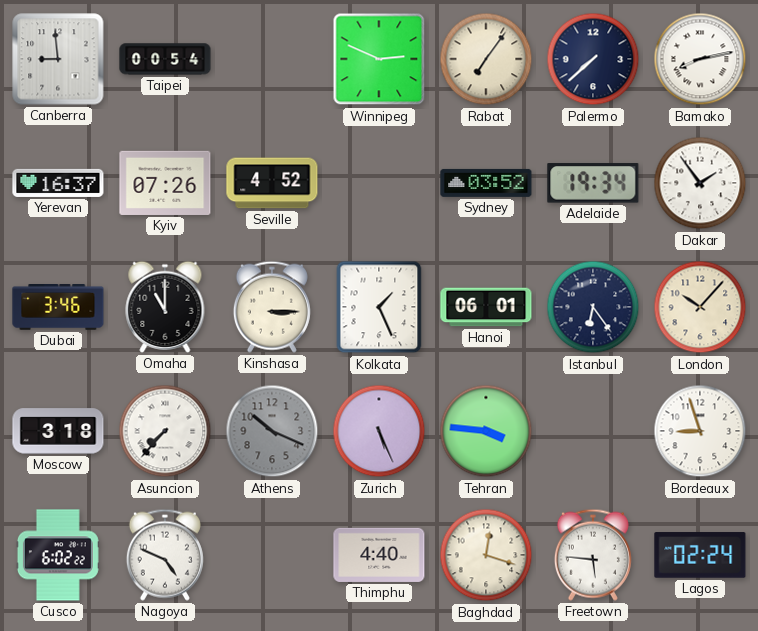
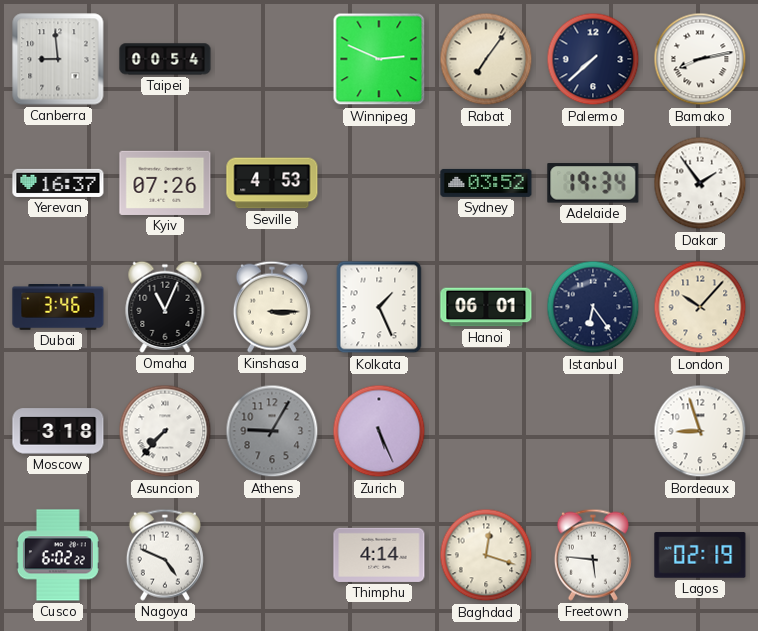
Seville: 4:52 -> 4:53 (272, 183)
Omaha: 11:00 -> 11:04 (165, 307)
Athens: 10:19 -> 9:05 (272, 431)
Tehran: 3:46 -> none (486, 431)
Thimphu: 4:40 -> 4:14 (379, 555)
Lagos: 02:24 -> 02:19 (700, 555)
